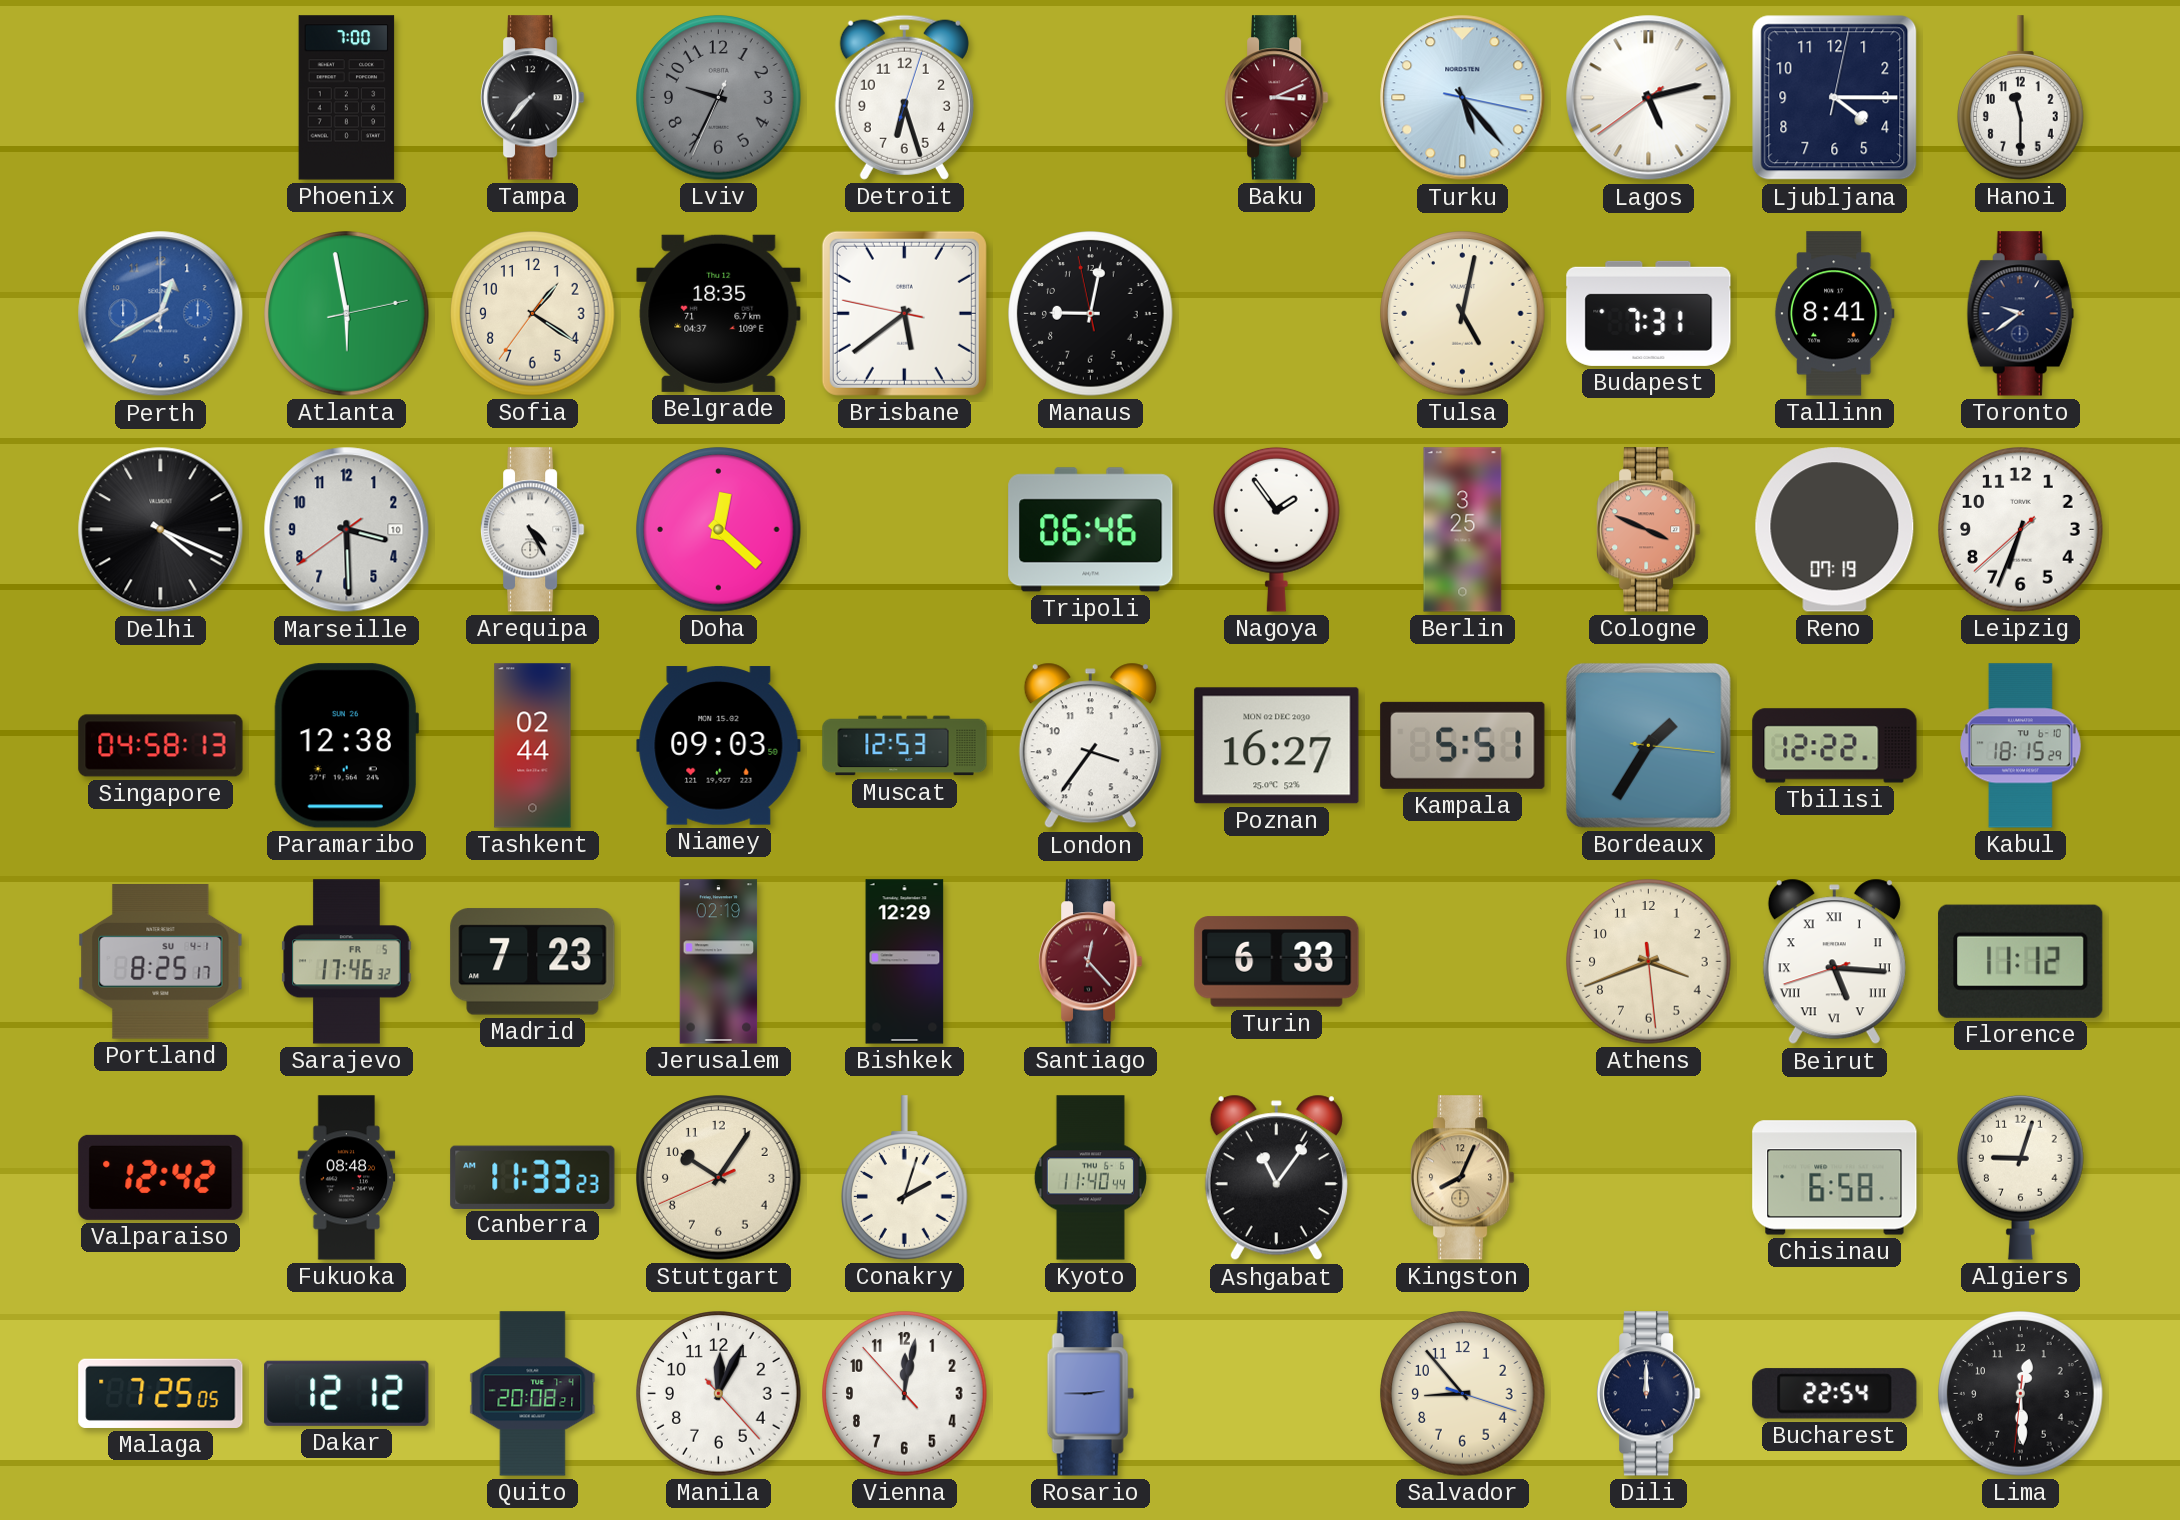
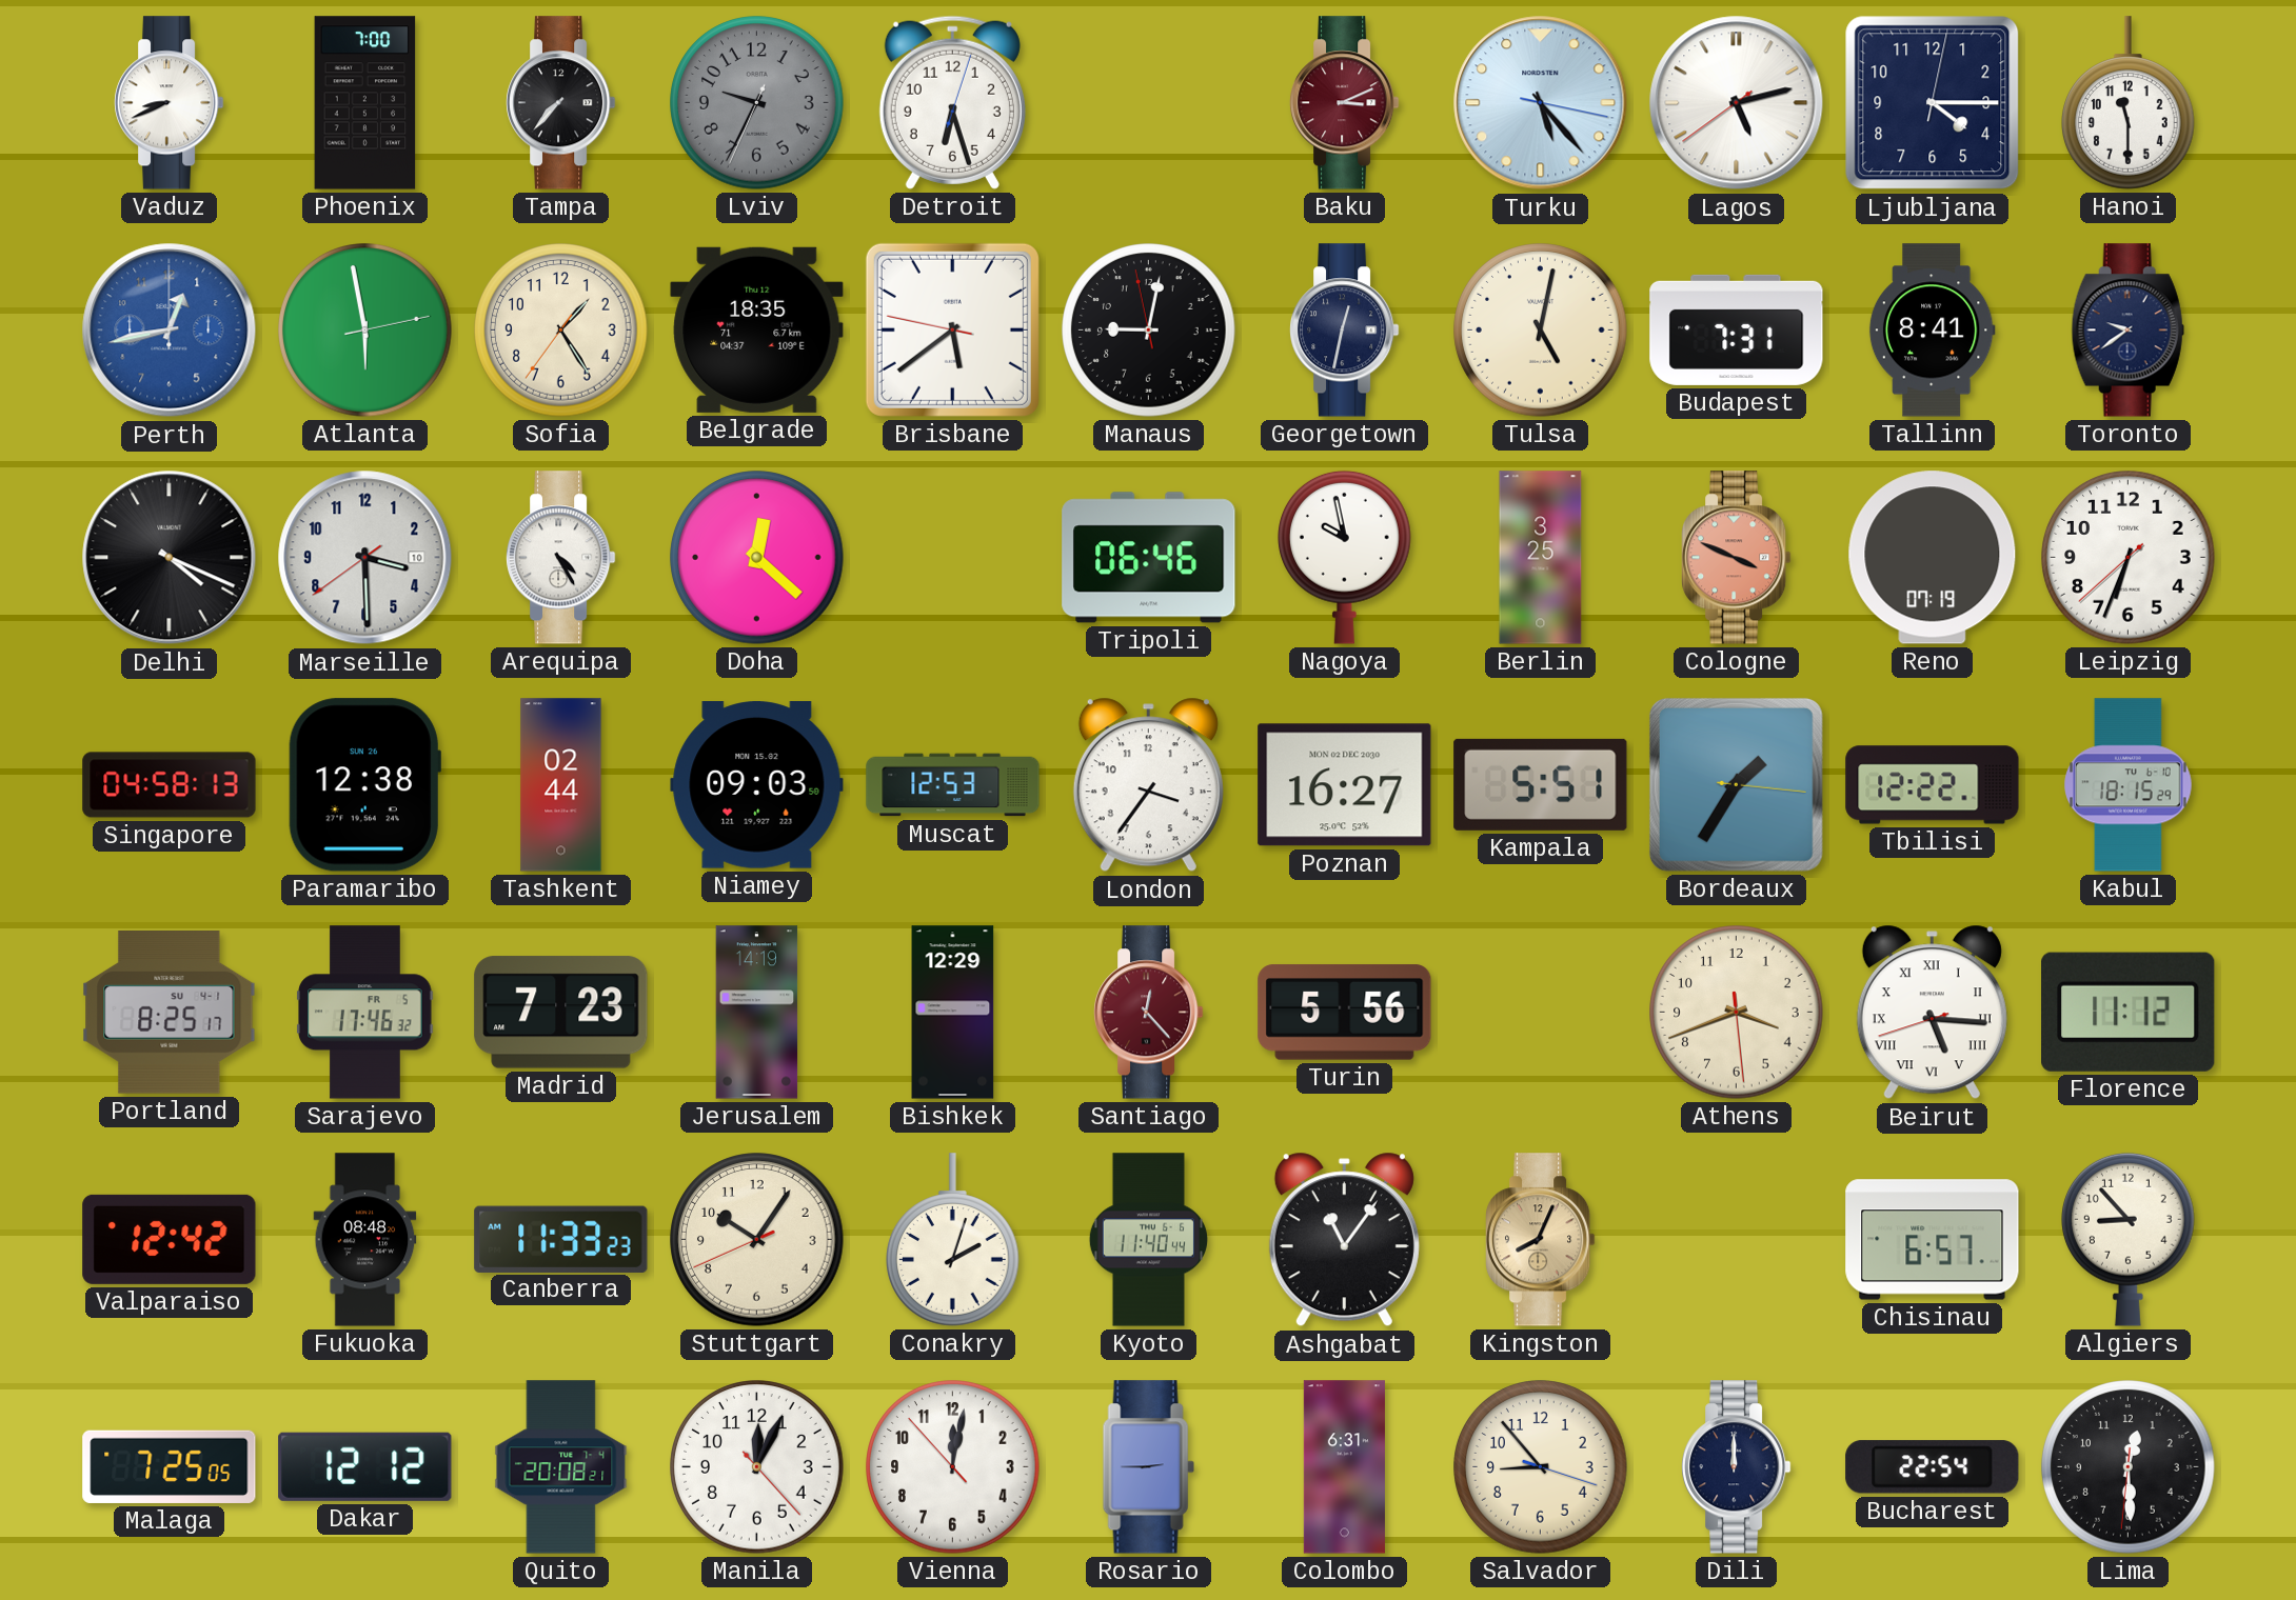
Vaduz: none -> 8:41 (170, 103)
Perth: 12:40 -> 12:43 (170, 331)
Sofia: 1:20 -> 1:24 (561, 331)
Georgetown: none -> 12:32 (1345, 331)
Nagoya: 1:54 -> 9:58 (1345, 557)
Jerusalem: 02:19 -> 14:19 (757, 1013)
Turin: 6:33 -> 5:56 (1345, 1013)
Chisinau: 6:58 -> 6:57 (1933, 1240)
Algiers: 9:03 -> 8:53 (2129, 1239)
Colombo: none -> 6:31 (1344, 1467)
